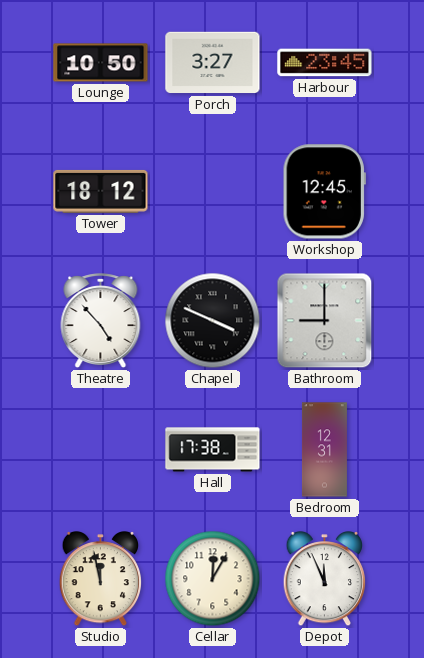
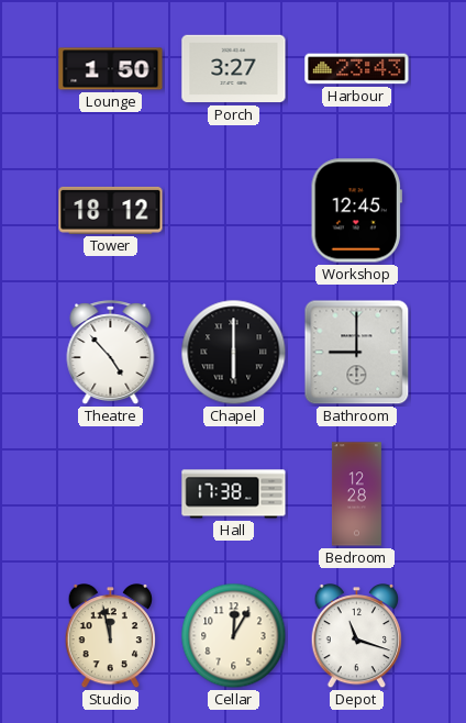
Lounge: 10:50 -> 1:50 (111, 69)
Harbour: 23:45 -> 23:43 (357, 69)
Chapel: 3:49 -> 6:00 (234, 353)
Bedroom: 12:31 -> 12:28 (356, 494)
Depot: 11:56 -> 11:18 (357, 637)
